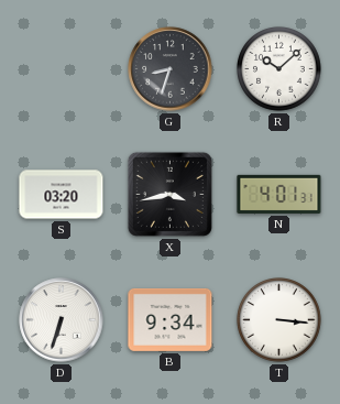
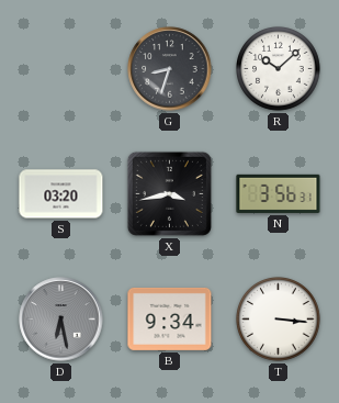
N: 4:01 -> 3:56 (279, 193)
D: 6:33 -> 6:28 (61, 320)
D dial: white -> grey (61, 320)
